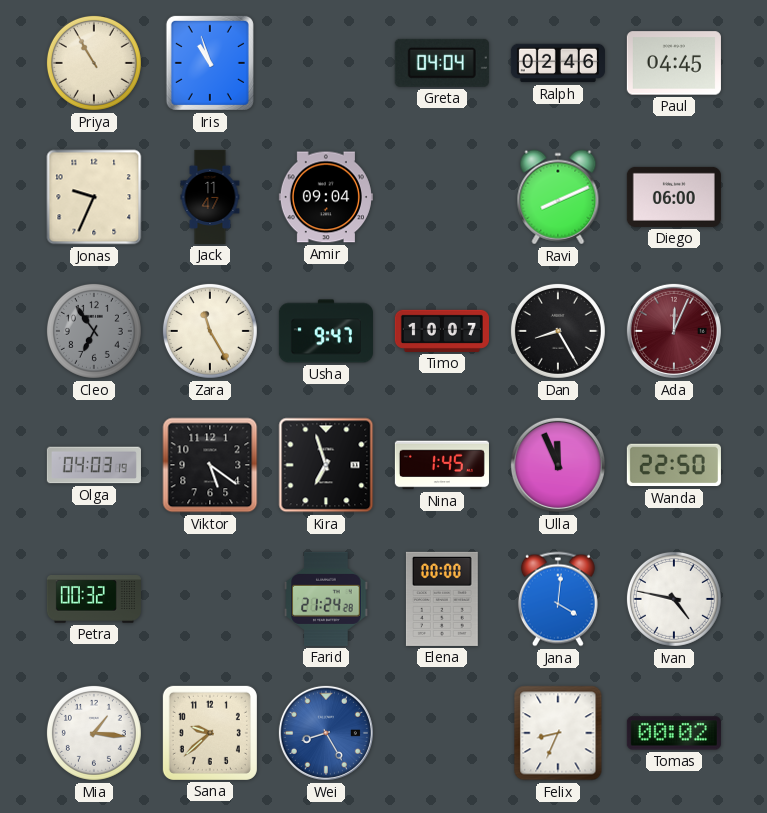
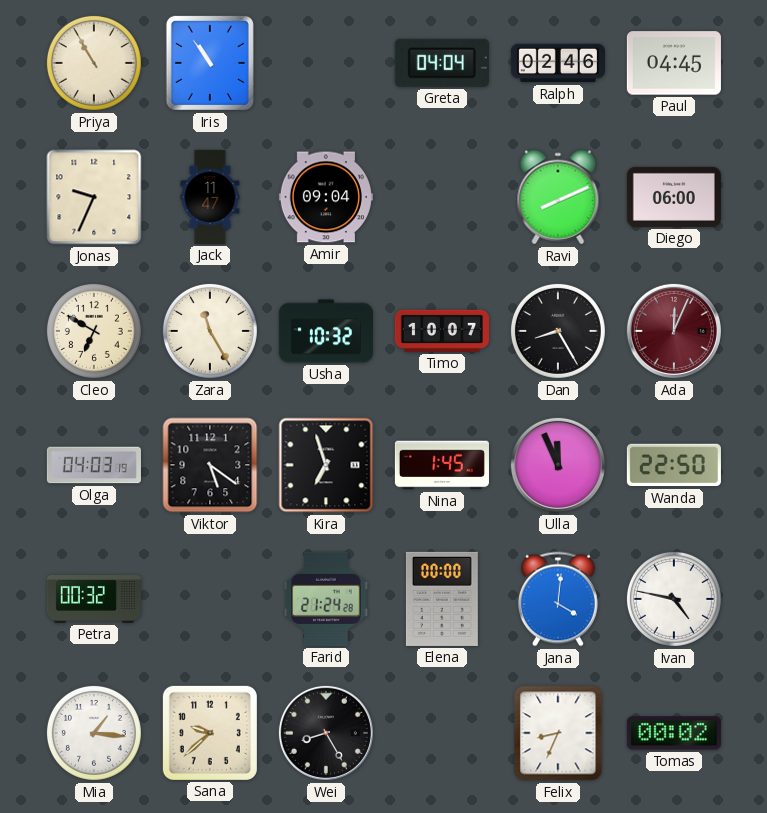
Iris: 10:57 -> 10:54 (210, 63)
Cleo: 6:54 -> 6:50 (94, 331)
Cleo dial: grey -> cream (94, 331)
Usha: 9:47 -> 10:32 (326, 331)
Wei dial: blue -> black (326, 733)
